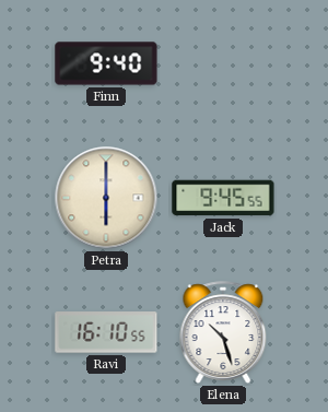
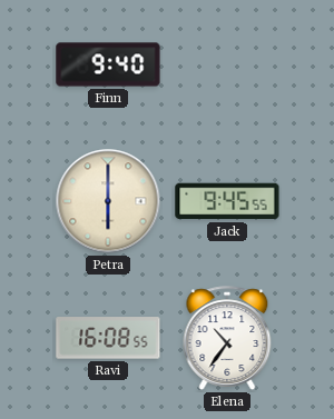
Ravi: 16:10 -> 16:08 (108, 338)
Elena: 10:27 -> 10:36 (227, 338)
